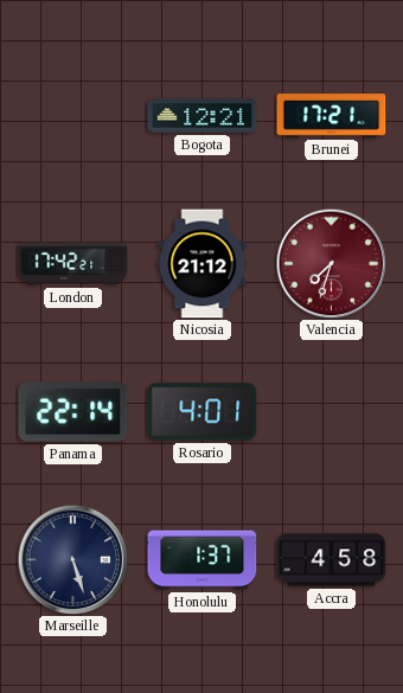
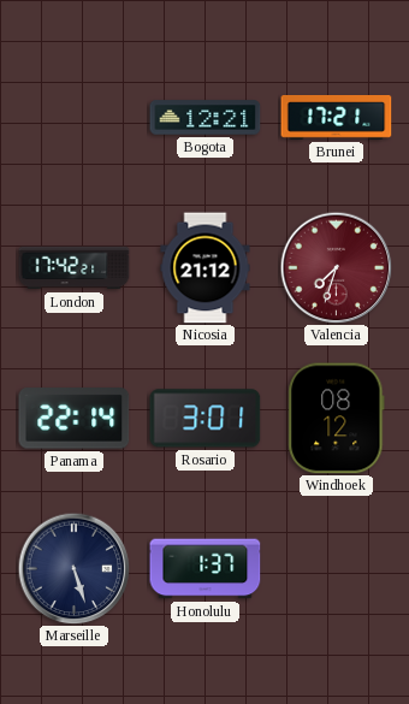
Rosario: 4:01 -> 3:01 (206, 419)
Windhoek: none -> 08:12 (337, 419)
Accra: 4:58 -> none (332, 560)
